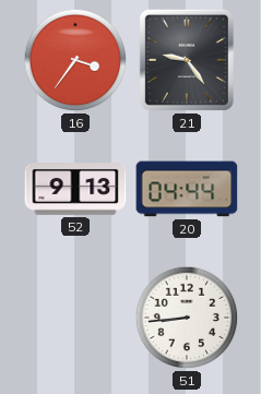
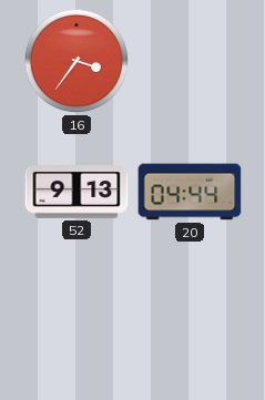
21: 9:24 -> none (187, 60)
51: 8:44 -> none (187, 318)
